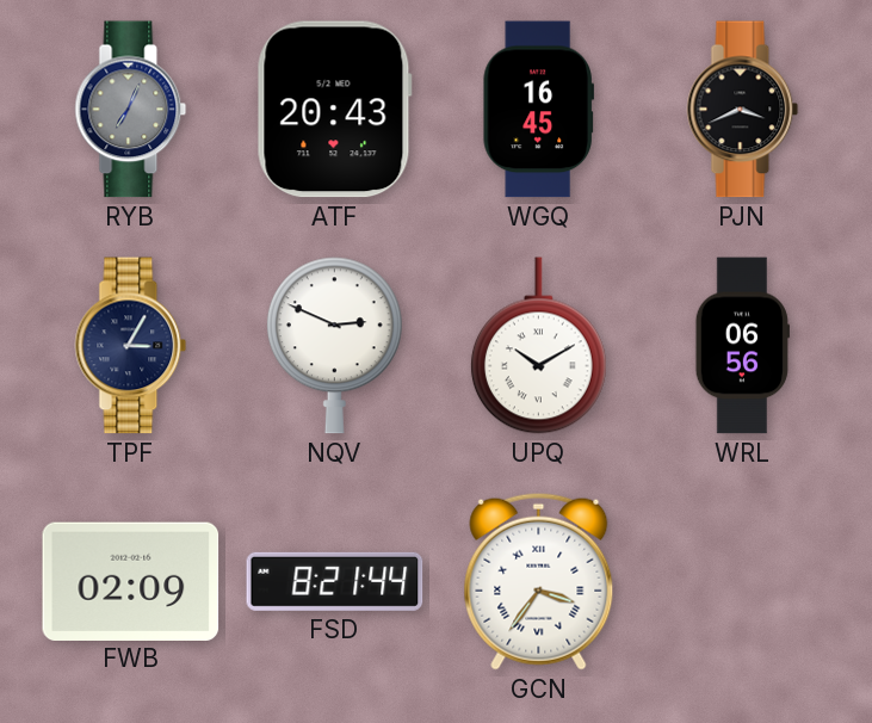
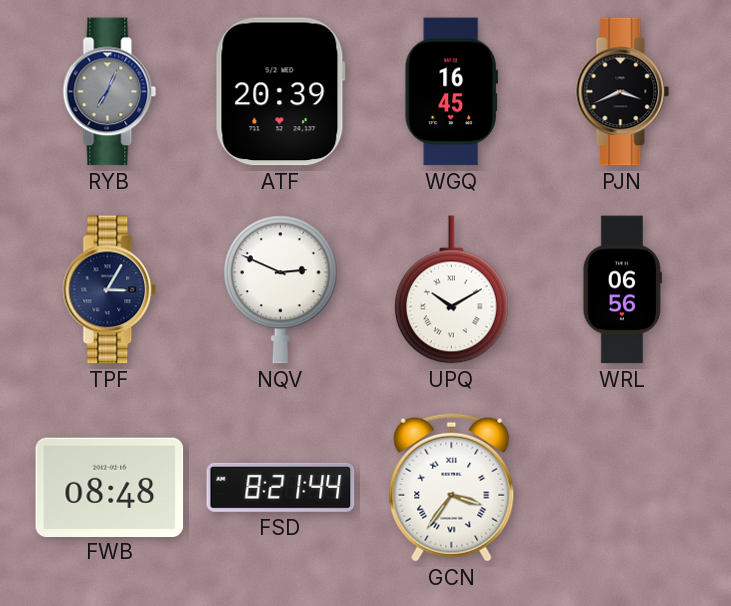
ATF: 20:43 -> 20:39 (280, 92)
FWB: 02:09 -> 08:48 (110, 487)
